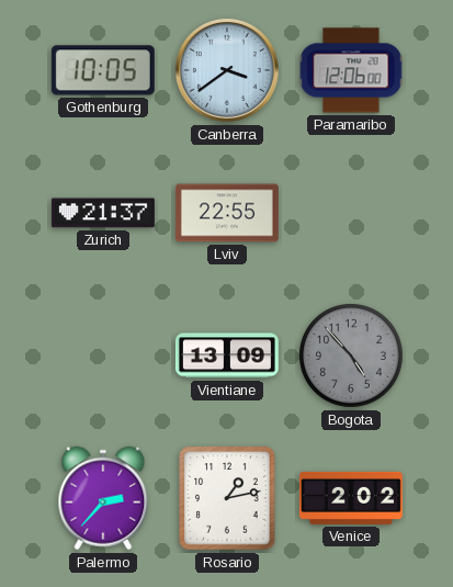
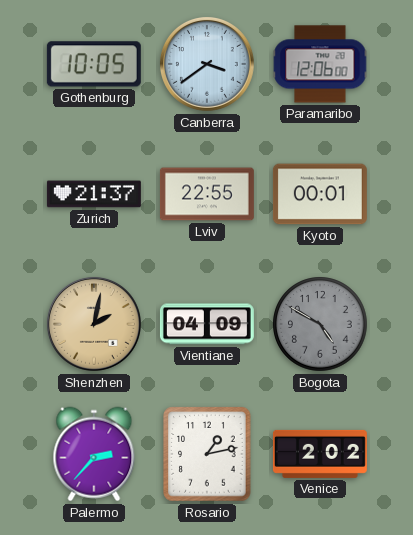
Kyoto: none -> 00:01 (320, 194)
Shenzhen: none -> 2:02 (94, 324)
Vientiane: 13:09 -> 04:09 (207, 324)
Bogota: 4:53 -> 4:50 (320, 324)
